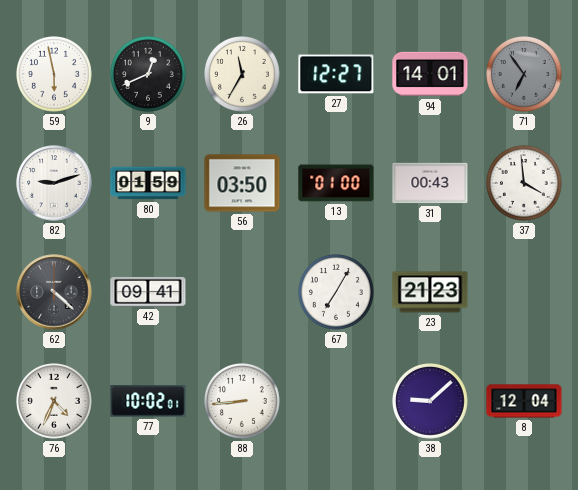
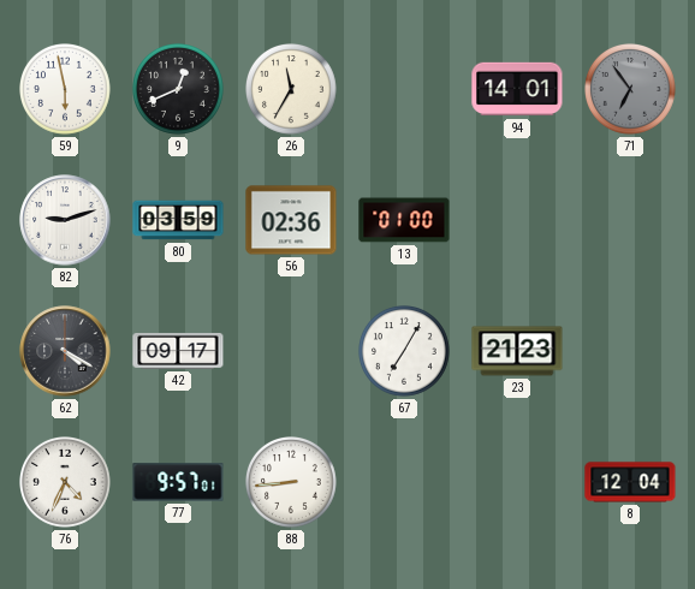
27: 12:27 -> none (336, 74)
80: 01:59 -> 03:59 (178, 220)
56: 03:50 -> 02:36 (291, 220)
31: 00:43 -> none (430, 183)
37: 3:59 -> none (525, 184)
62: 4:22 -> 4:20 (65, 351)
42: 09:41 -> 09:17 (178, 351)
77: 10:02 -> 9:57 (178, 482)
38: 9:08 -> none (431, 402)
